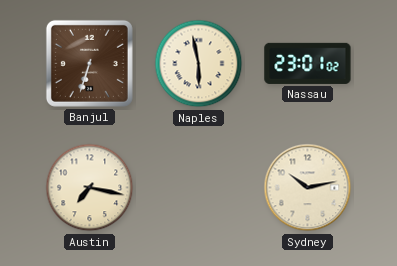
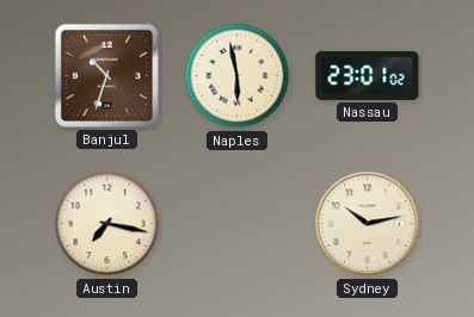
Banjul: 6:33 -> 10:33 (106, 75)
